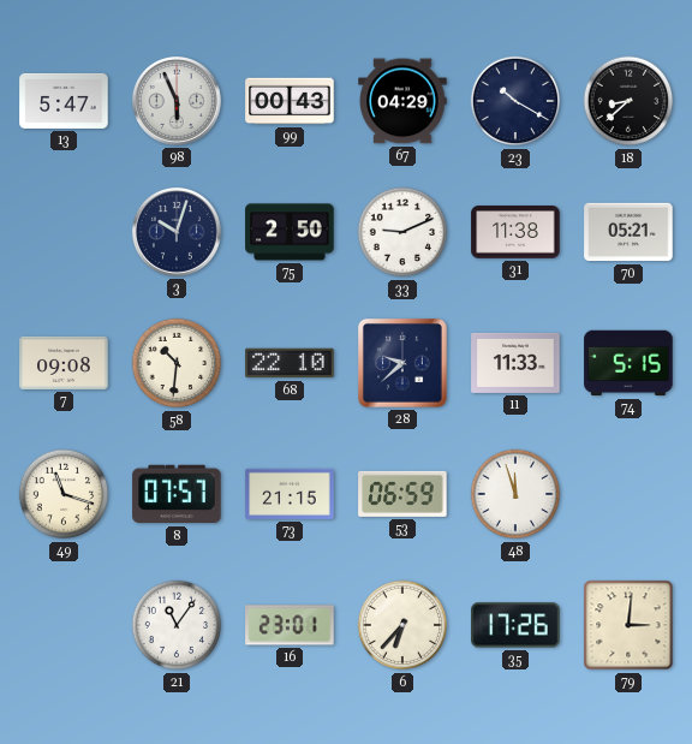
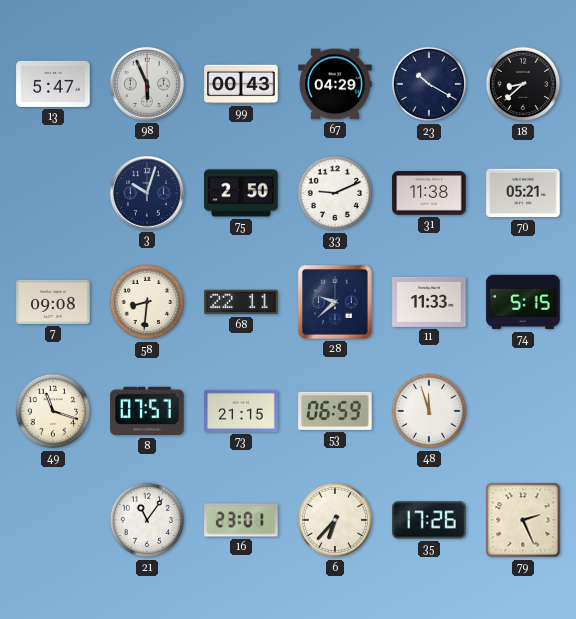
58: 10:31 -> 8:31 (147, 302)
68: 22:10 -> 22:11 (241, 302)
79: 3:01 -> 2:26 (523, 520)
